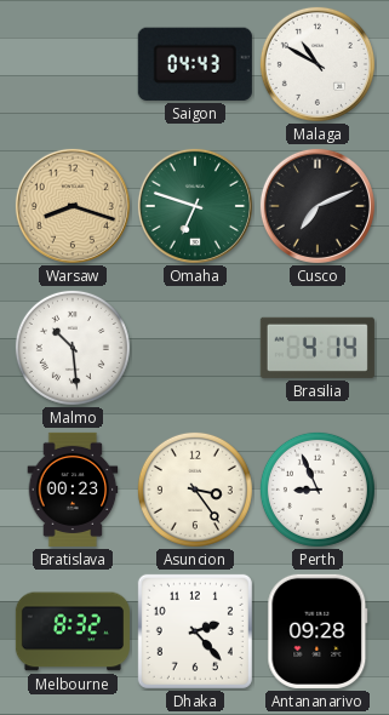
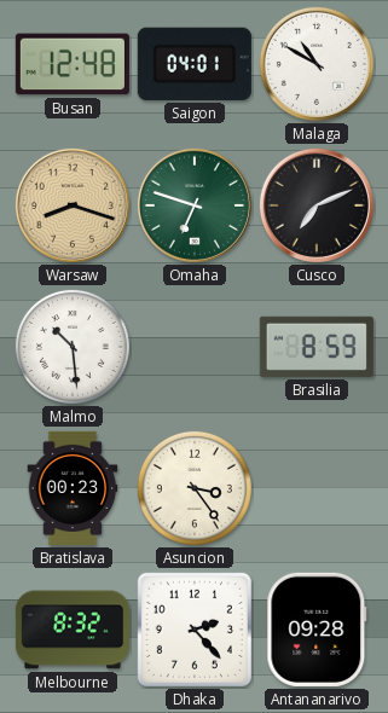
Busan: none -> 12:48 (73, 64)
Saigon: 04:43 -> 04:01 (195, 64)
Brasilia: 4:14 -> 8:59 (317, 347)
Perth: 8:56 -> none (318, 490)
